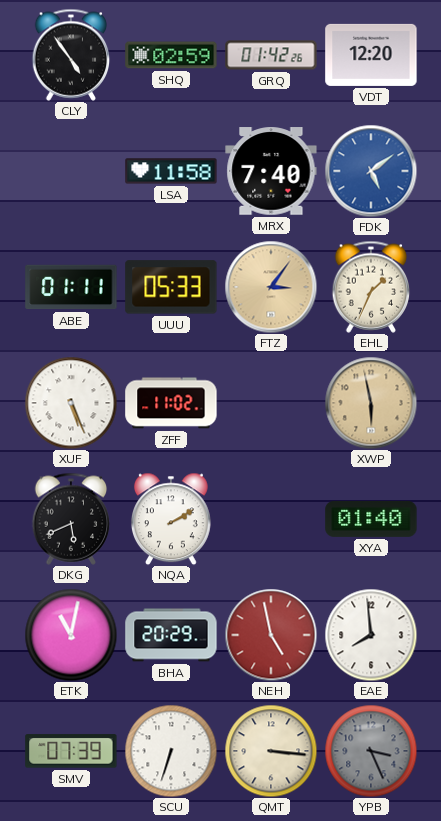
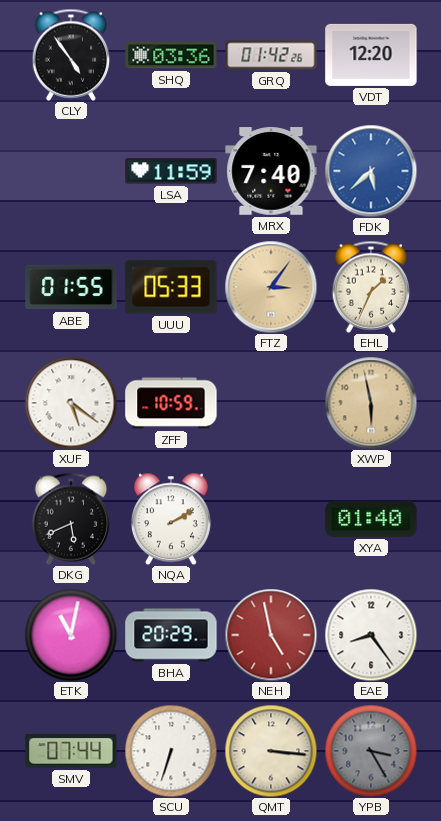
SHQ: 02:59 -> 03:36 (171, 55)
LSA: 11:58 -> 11:59 (171, 171)
FDK: 5:09 -> 5:38 (371, 171)
ABE: 01:11 -> 01:55 (71, 287)
XUF: 5:26 -> 5:21 (71, 403)
ZFF: 11:02 -> 10:59 (171, 403)
EAE: 7:59 -> 8:24 (371, 635)
SMV: 07:39 -> 07:44 (71, 751)
YPB: 3:26 -> 3:25 (371, 751)
